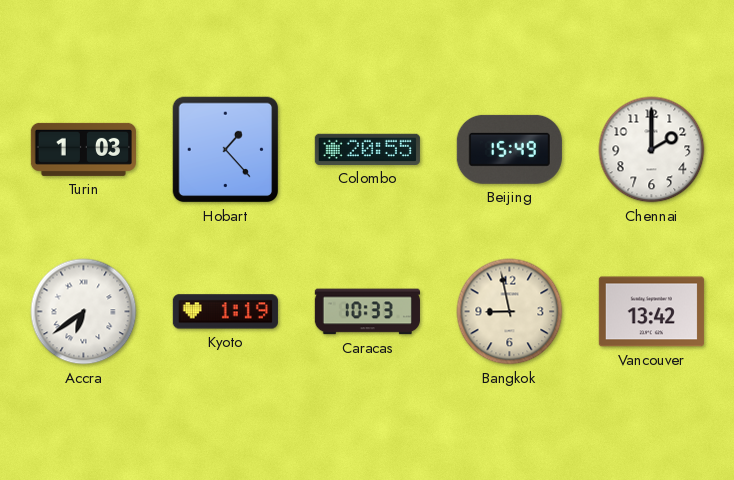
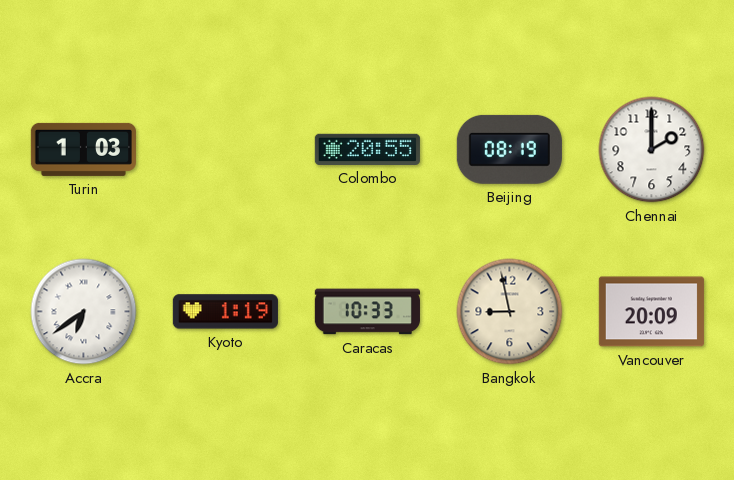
Hobart: 1:23 -> none (226, 150)
Beijing: 15:49 -> 08:19 (509, 149)
Vancouver: 13:42 -> 20:09 (651, 312)
